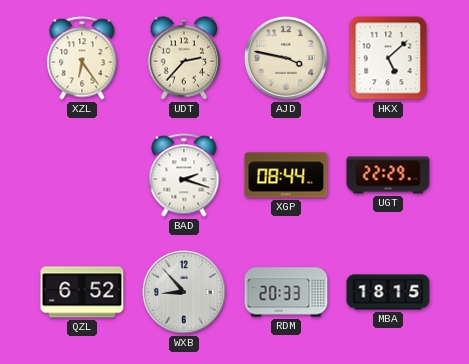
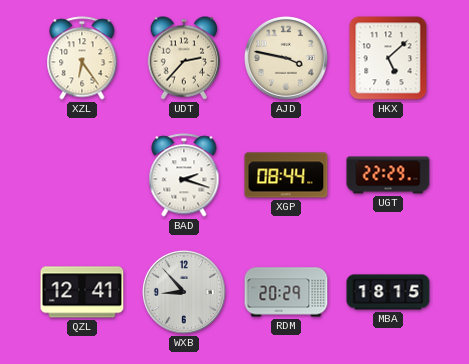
QZL: 6:52 -> 12:41 (82, 292)
RDM: 20:33 -> 20:29 (286, 292)
